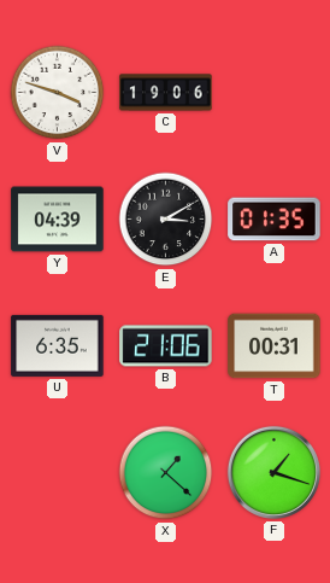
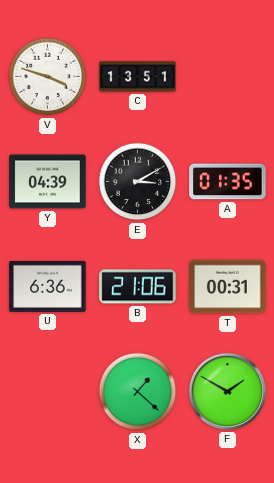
C: 19:06 -> 13:51 (138, 77)
U: 6:35 -> 6:36 (48, 286)
F: 1:18 -> 1:50 (227, 391)
